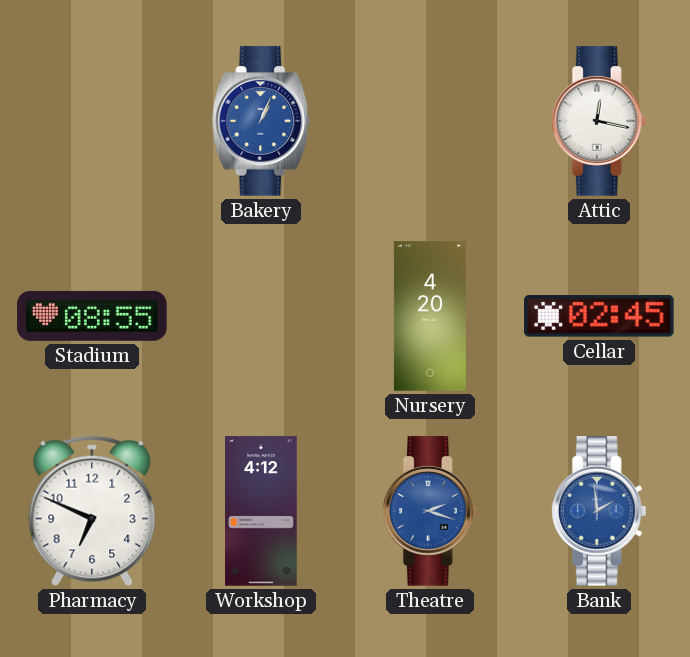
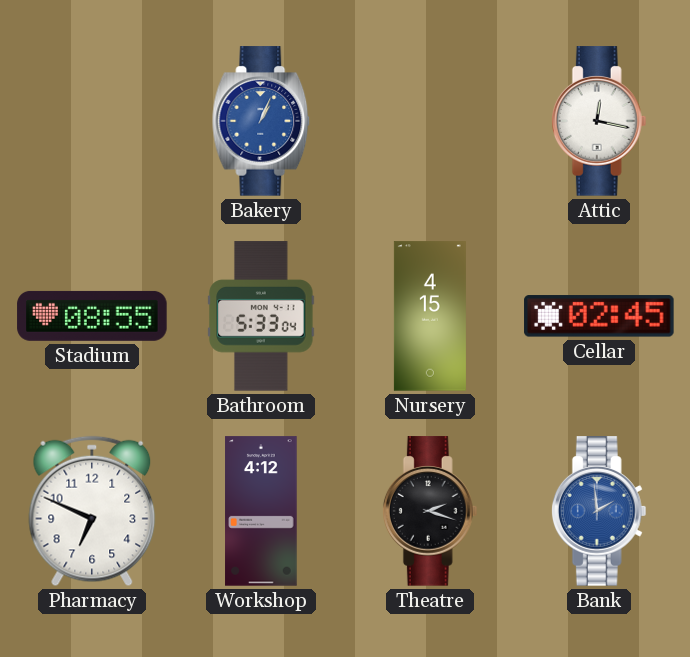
Bathroom: none -> 5:33 (261, 316)
Nursery: 4:20 -> 4:15 (430, 316)
Theatre dial: blue -> black (430, 511)
